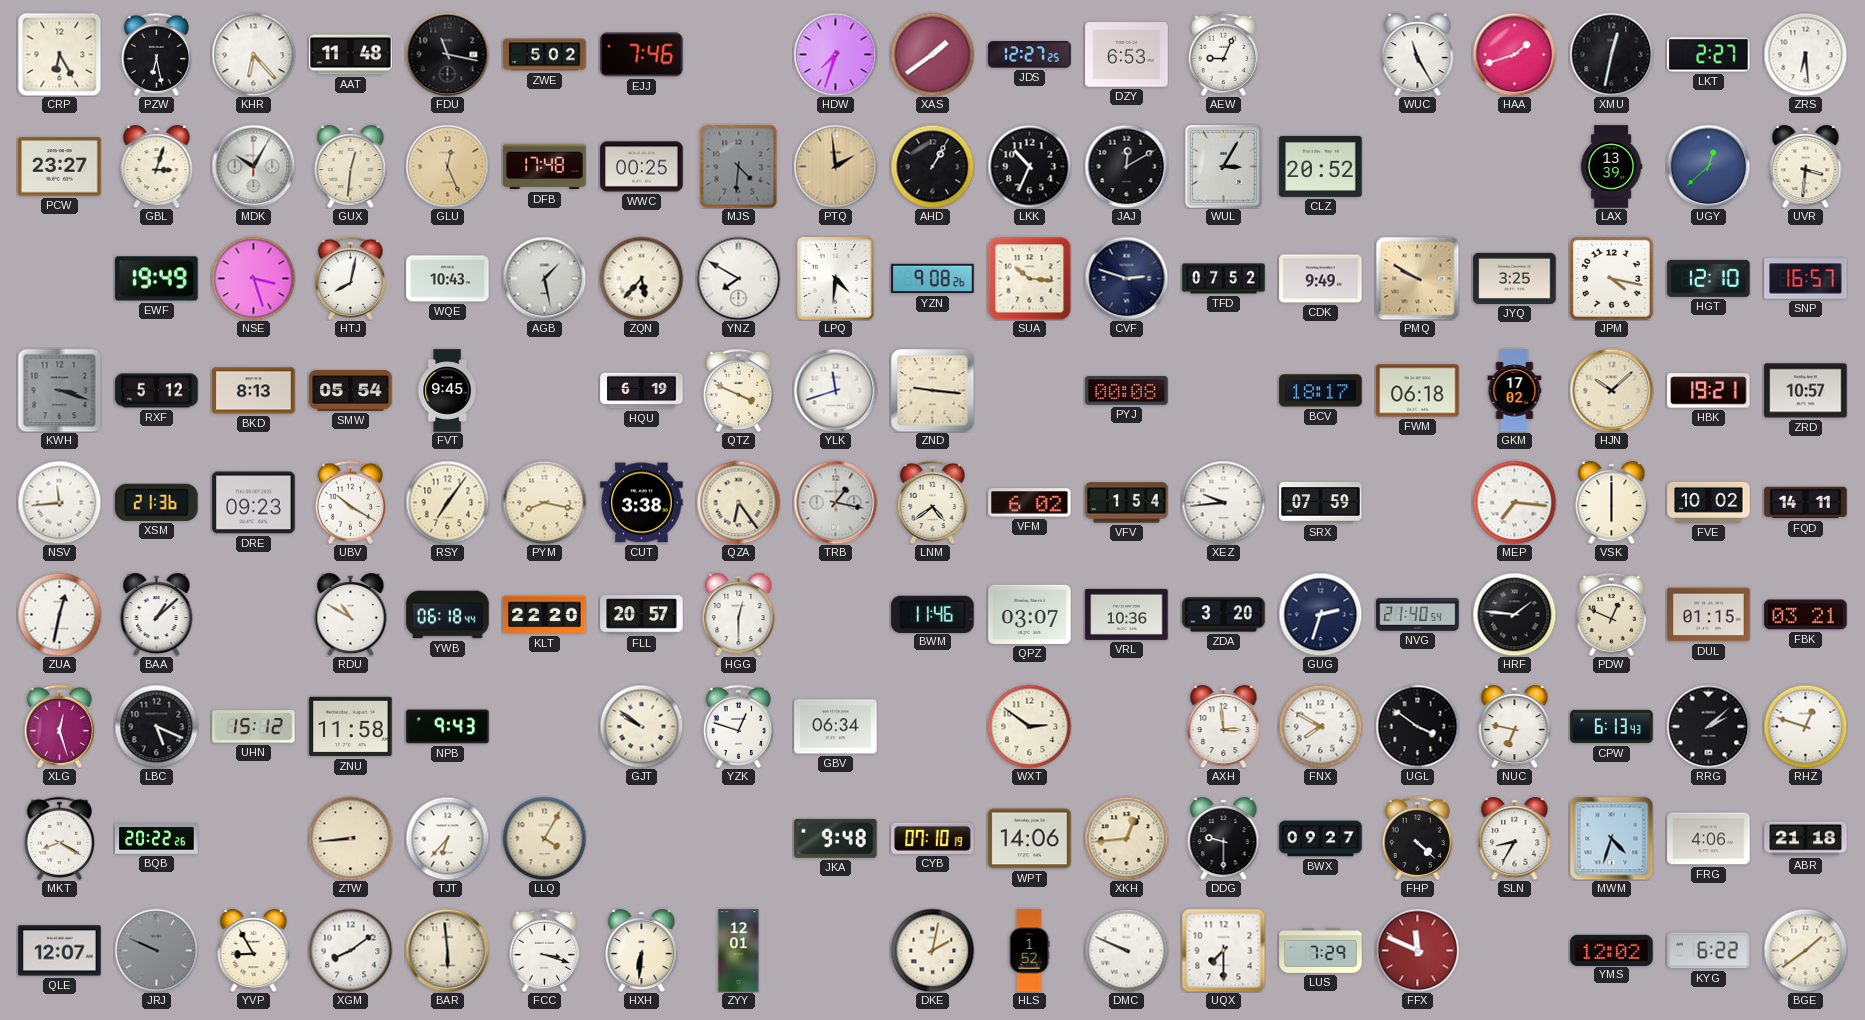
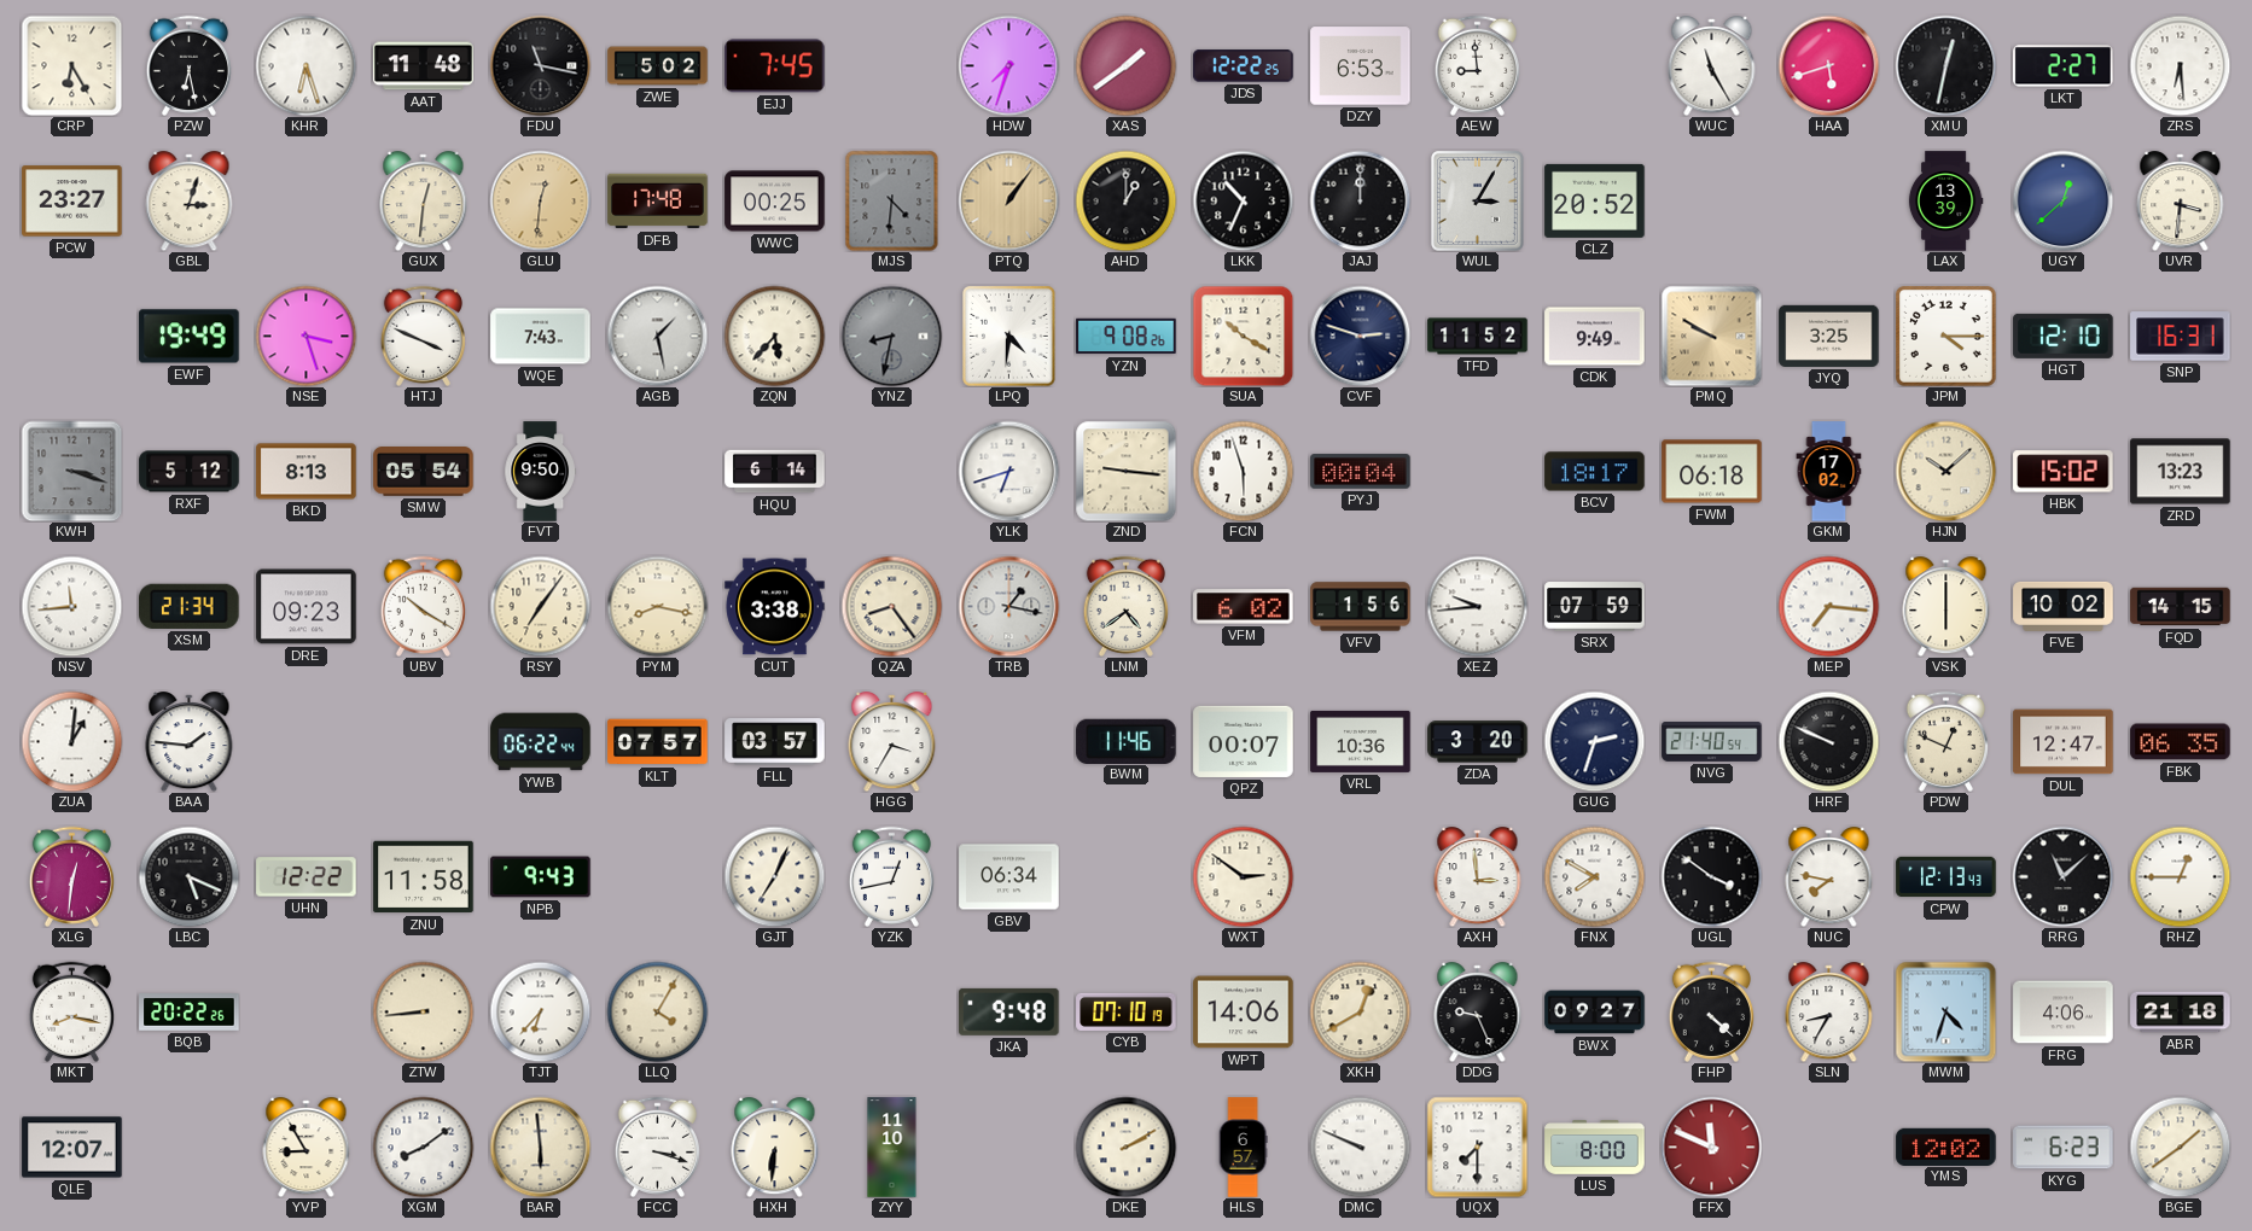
KHR: 6:23 -> 6:27 (305, 65)
EJJ: 7:46 -> 7:45 (775, 66)
JDS: 12:27 -> 12:22 (1244, 66)
AEW: 9:04 -> 8:59 (1477, 65)
HAA: 1:42 -> 5:42 (1828, 65)
MDK: 10:05 -> none (253, 166)
GLU: 12:26 -> 12:31 (540, 200)
PTQ: 1:59 -> 1:06 (1008, 200)
AHD: 1:05 -> 1:00 (1125, 200)
JAJ: 12:10 -> 12:00 (1360, 200)
HTJ: 8:02 -> 3:49 (423, 336)
WQE: 10:43 -> 7:43 (541, 337)
YNZ: 7:50 -> 8:32 (891, 336)
YNZ dial: white -> grey (891, 336)
SUA: 10:16 -> 10:20 (1243, 336)
TFD: 07:52 -> 11:52 (1478, 337)
JPM: 4:17 -> 4:15 (1947, 337)
SNP: 16:57 -> 16:31 (2181, 337)
FVT: 9:45 -> 9:50 (540, 472)
HQU: 6:19 -> 6:14 (775, 472)
QTZ: 3:49 -> none (738, 390)
YLK: 11:42 -> 6:42 (1008, 471)
FCN: none -> 5:57 (1243, 471)
PYJ: 00:08 -> 00:04 (1361, 472)
HBK: 19:21 -> 15:02 (2064, 472)
ZRD: 10:57 -> 13:23 (2181, 472)
XSM: 21:36 -> 21:34 (190, 606)
QZA: 6:24 -> 8:24 (891, 606)
VFV: 1:54 -> 1:56 (1361, 607)
FQD: 14:11 -> 14:15 (2181, 607)
ZUA: 12:32 -> 1:01 (71, 741)
BAA: 1:08 -> 1:46 (190, 742)
RDU: 10:50 -> none (351, 615)
YWB: 06:18 -> 06:22 (541, 742)
KLT: 22:20 -> 07:57 (658, 742)
FLL: 20:57 -> 03:57 (775, 742)
HGG: 12:30 -> 3:35 (892, 742)
QPZ: 03:07 -> 00:07 (1244, 741)
HRF: 1:46 -> 9:49 (1828, 741)
DUL: 01:15 -> 12:47 (2064, 742)
FBK: 03:21 -> 06:35 (2181, 742)
XLG: 12:27 -> 12:31 (71, 876)
UHN: 15:12 -> 12:22 (307, 877)
GJT: 9:51 -> 7:04 (774, 876)
YZK: 12:48 -> 12:43 (891, 876)
NUC: 6:47 -> 7:47 (1829, 877)
CPW: 6:13 -> 12:13 (1947, 877)
RRG: 2:08 -> 11:08 (2062, 876)
RHZ: 12:48 -> 12:45 (2180, 876)
MKT: 8:20 -> 8:17 (71, 1011)
XKH: 12:44 -> 12:40 (1360, 1011)
DDG: 9:30 -> 9:26 (1478, 1013)
JRJ: 9:49 -> none (156, 950)
ZYY: 12:01 -> 11:10 (892, 1148)
DKE: 2:02 -> 2:10 (1125, 1147)
HLS: 1:52 -> 6:57 (1243, 1148)
LUS: 7:29 -> 8:00 (1595, 1148)
KYG: 6:22 -> 6:23 (2064, 1148)
